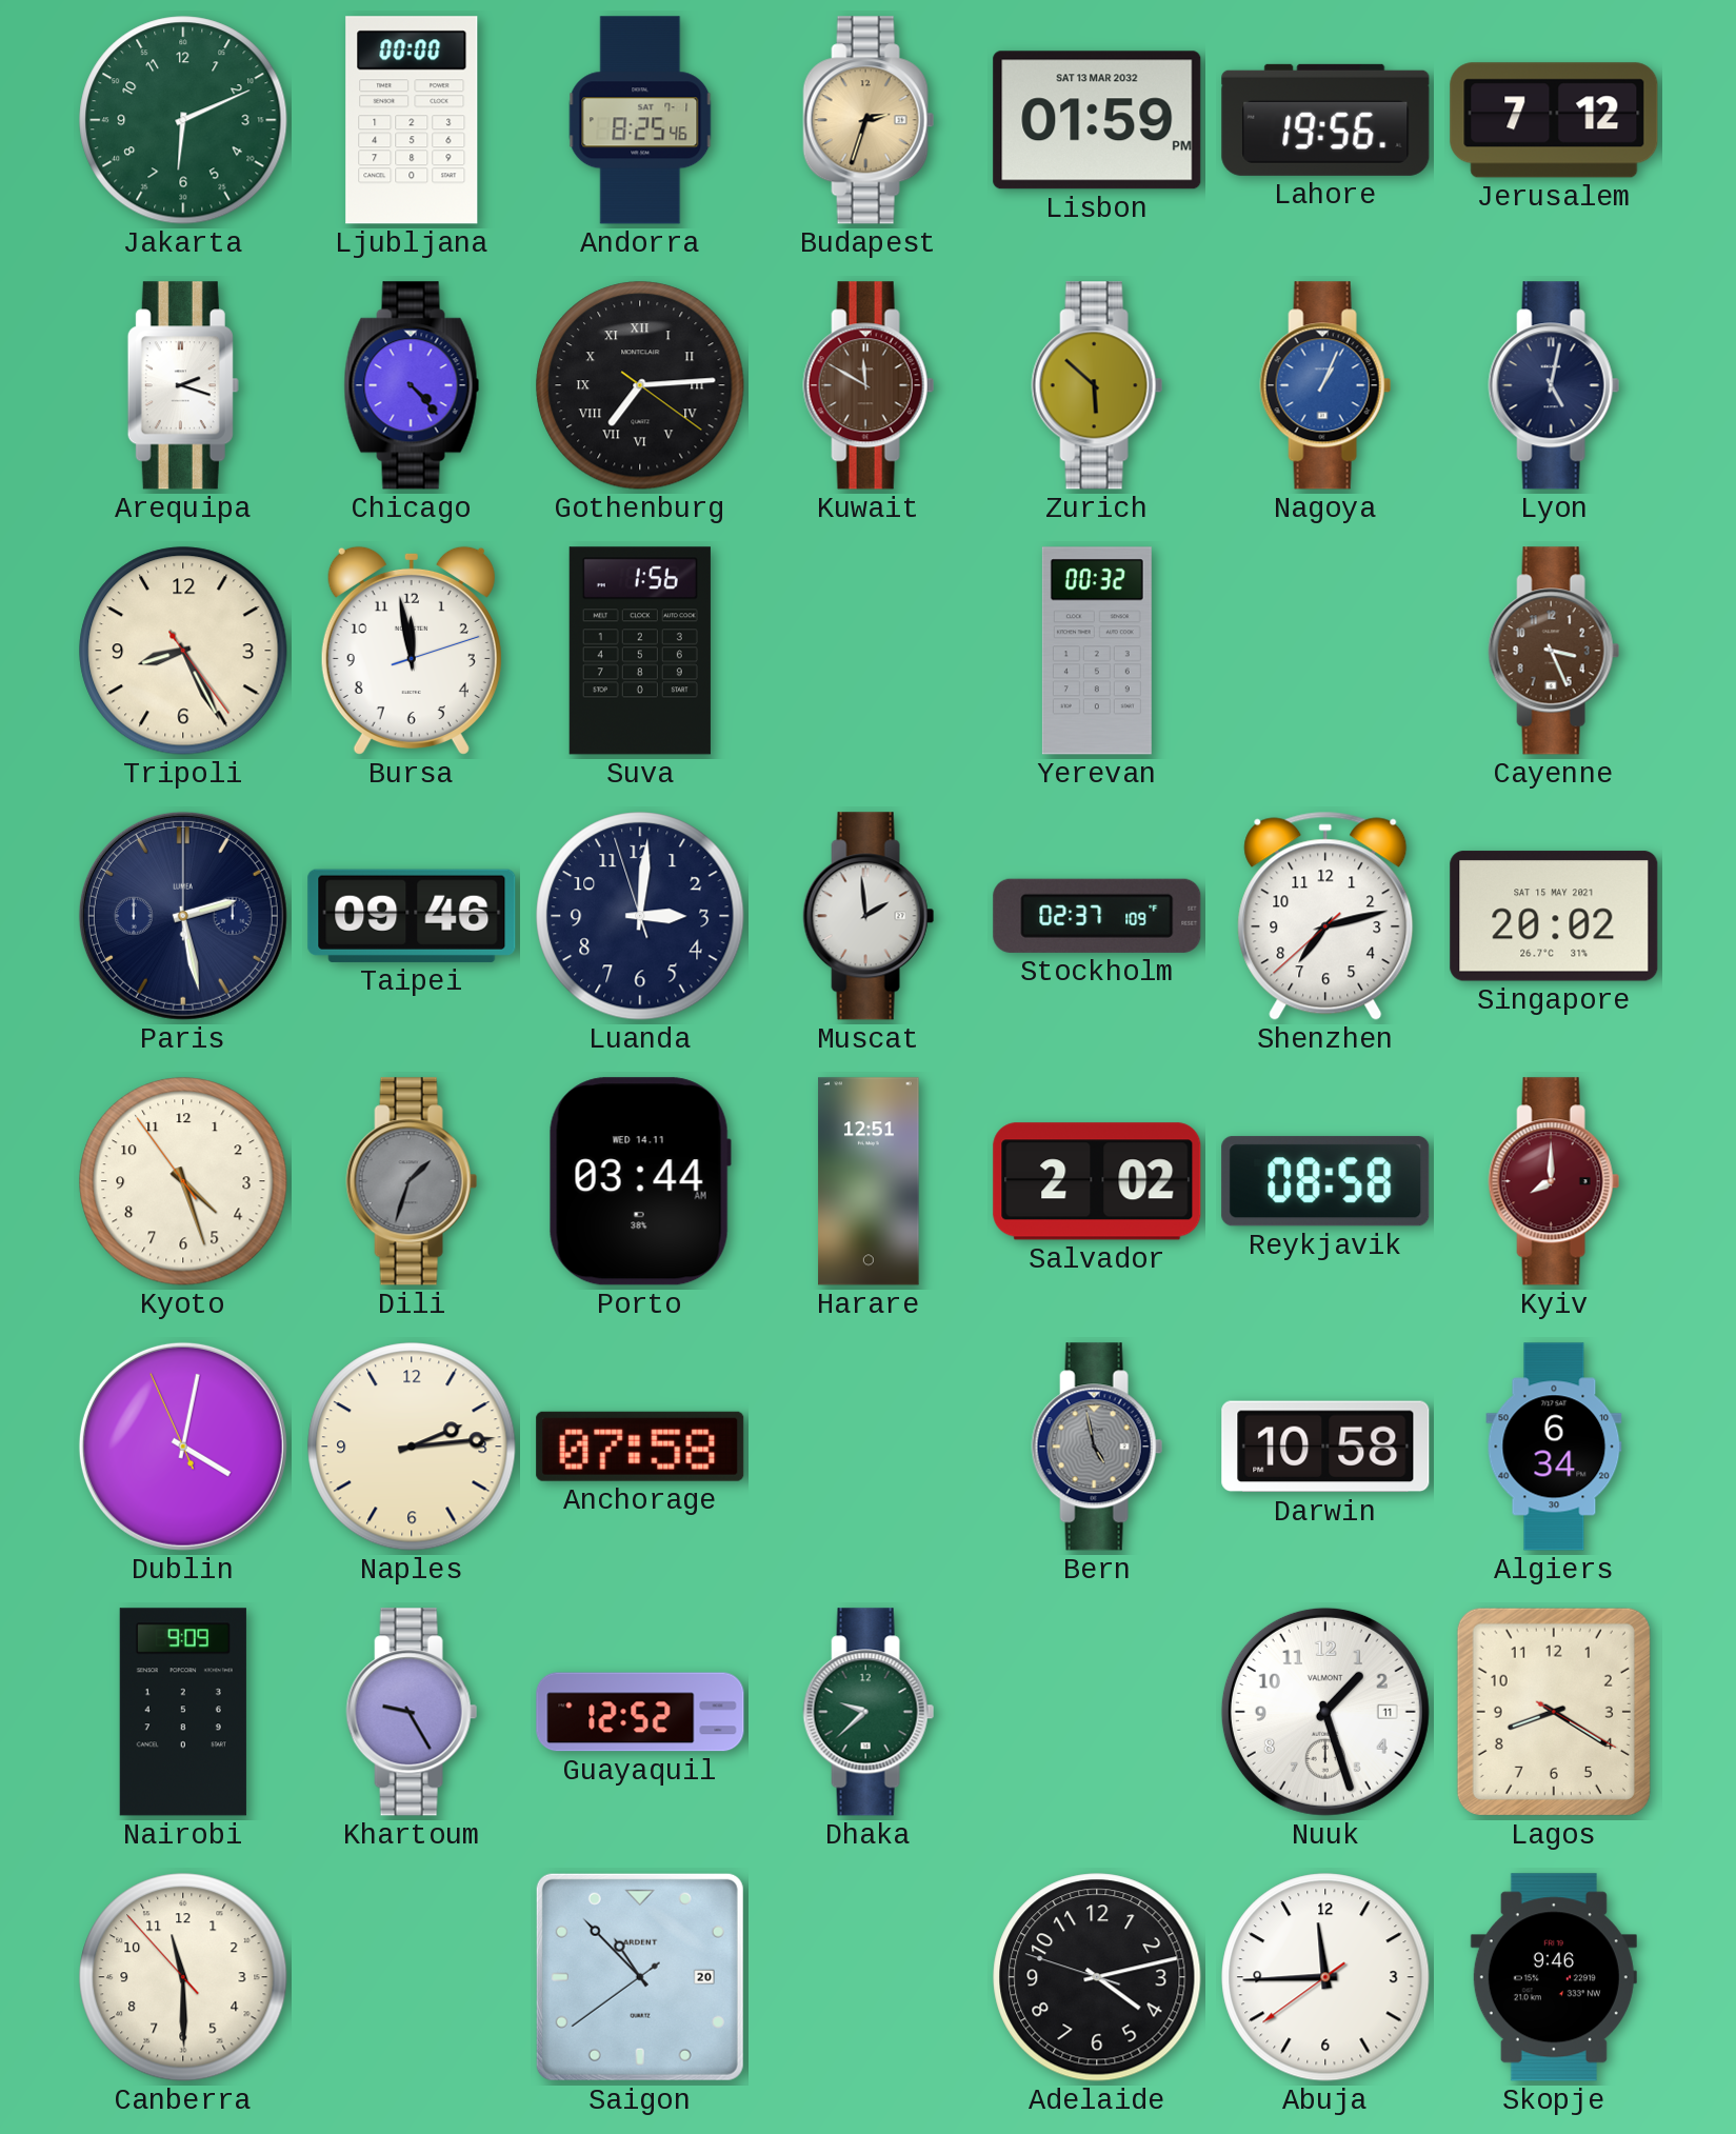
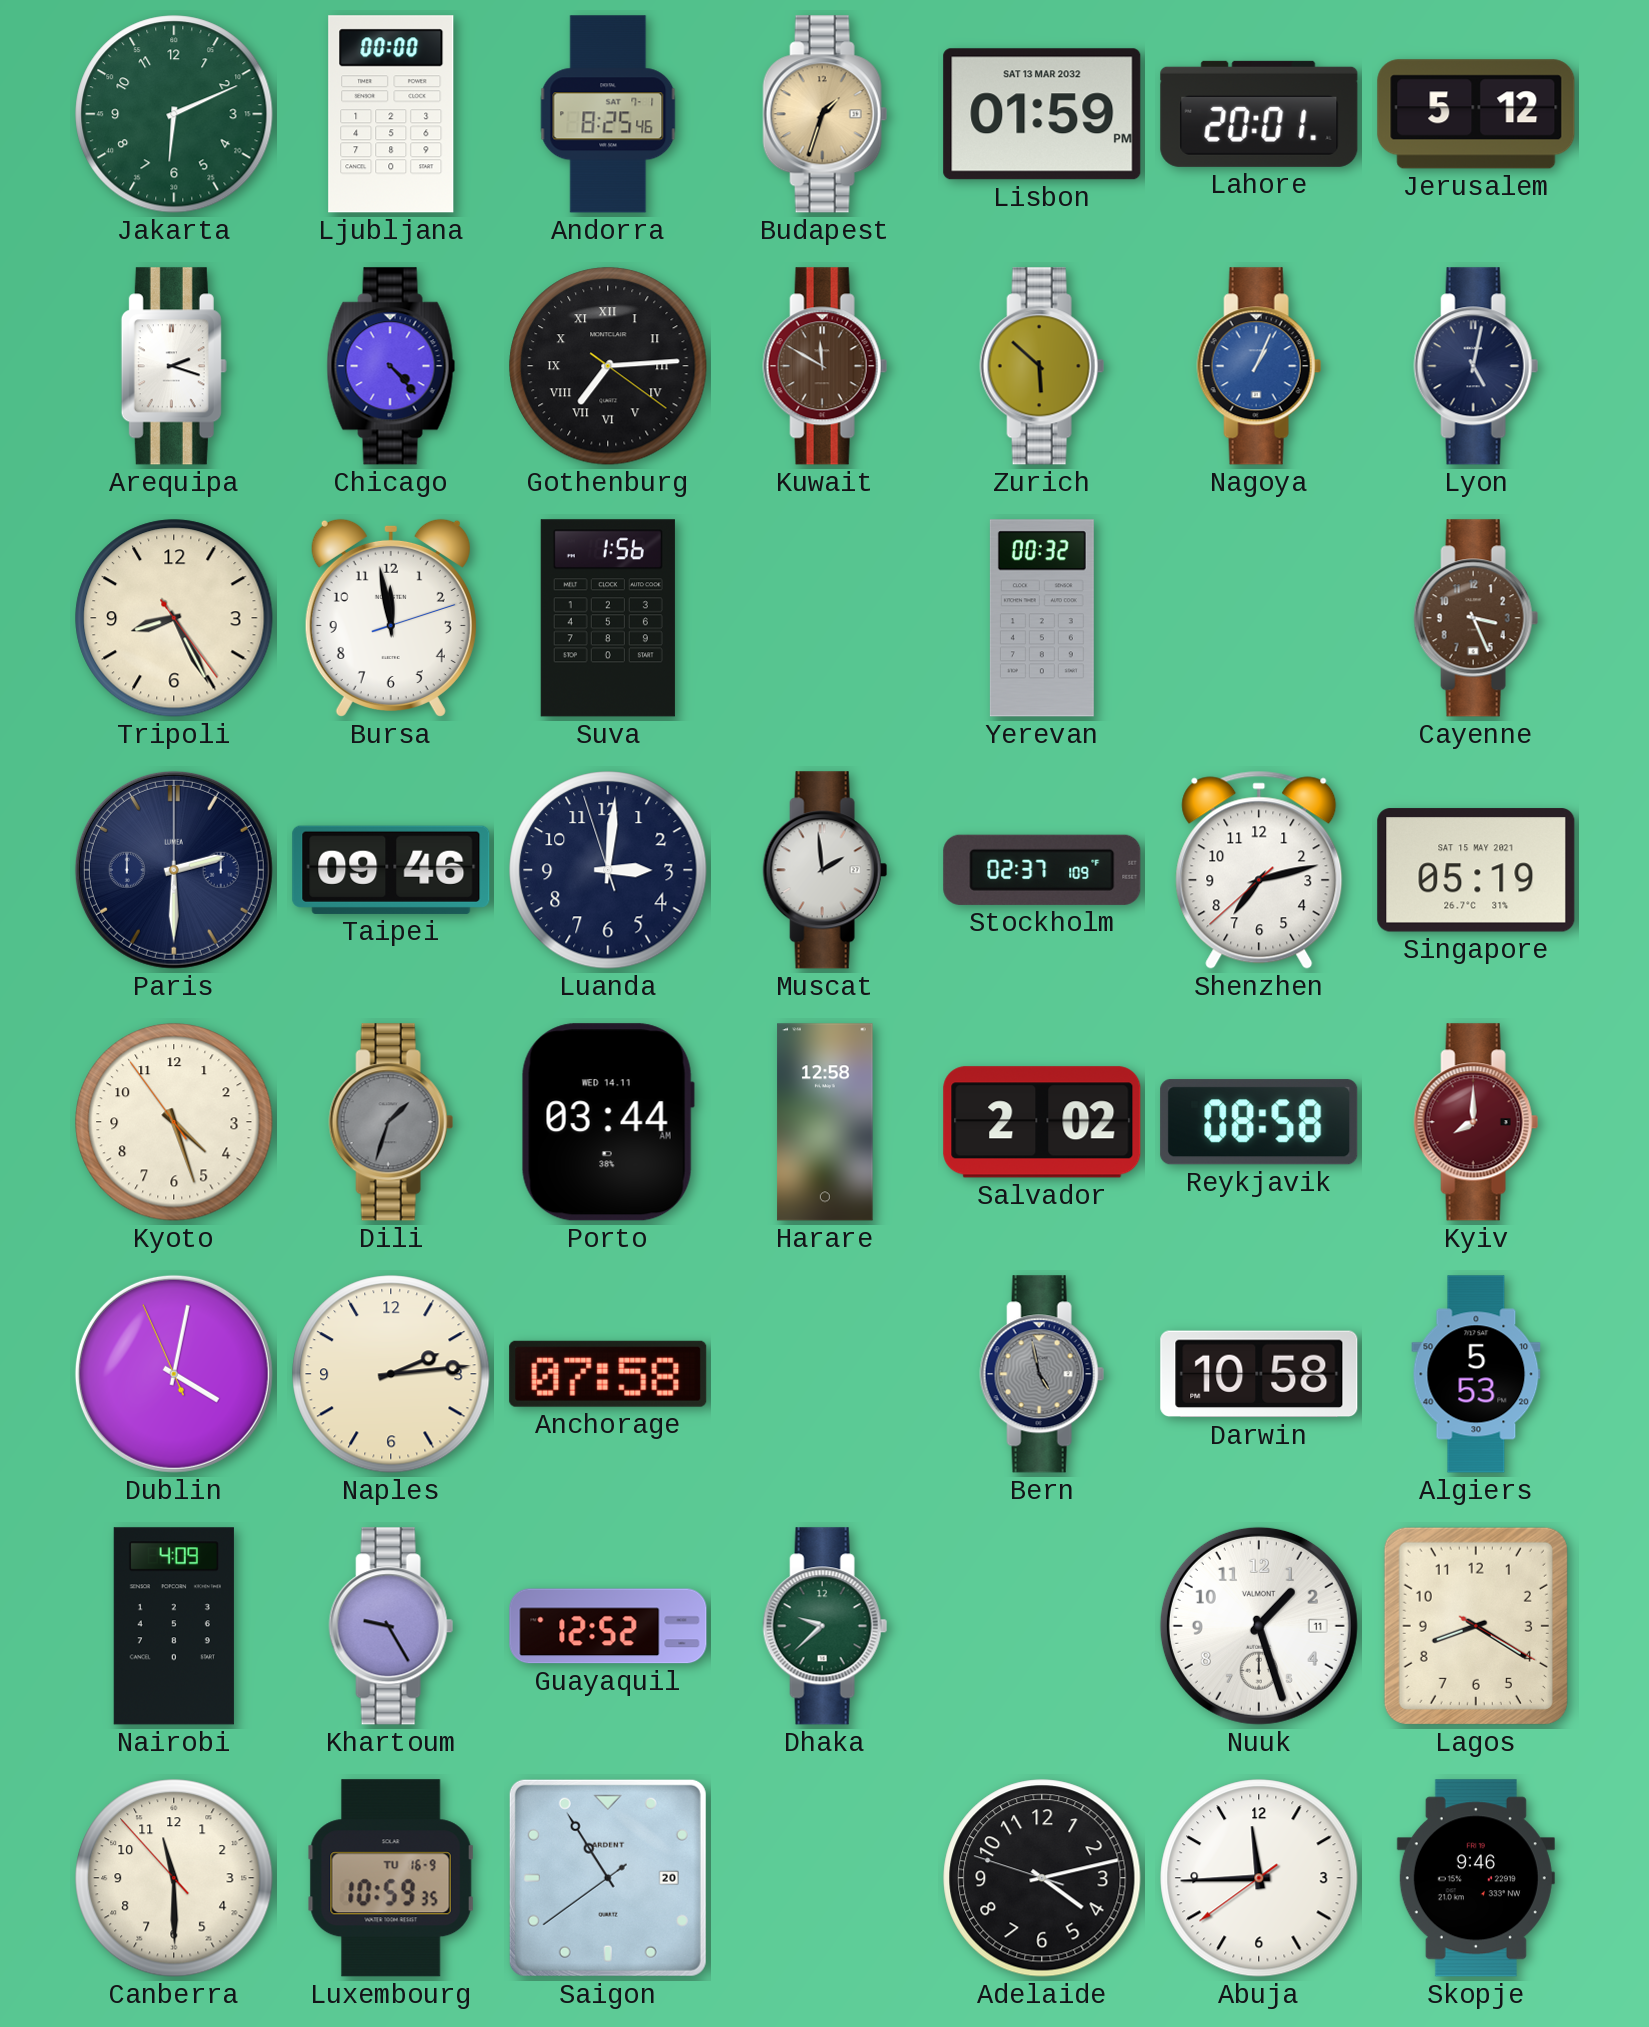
Budapest: 2:33 -> 1:33 (825, 114)
Lahore: 19:56 -> 20:01 (1259, 114)
Jerusalem: 7:12 -> 5:12 (1476, 114)
Paris: 2:28 -> 2:30 (174, 870)
Singapore: 20:02 -> 05:19 (1476, 870)
Harare: 12:51 -> 12:58 (825, 1122)
Algiers: 6:34 -> 5:53 (1476, 1374)
Nairobi: 9:09 -> 4:09 (174, 1626)
Luxembourg: none -> 10:59 (391, 1878)
Saigon: 10:52 -> 10:54 (608, 1878)
